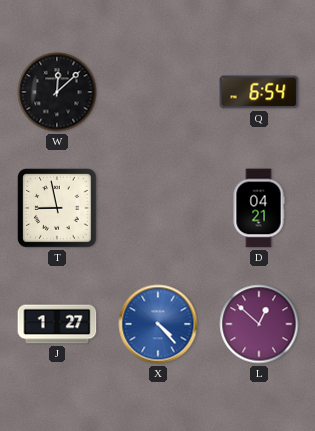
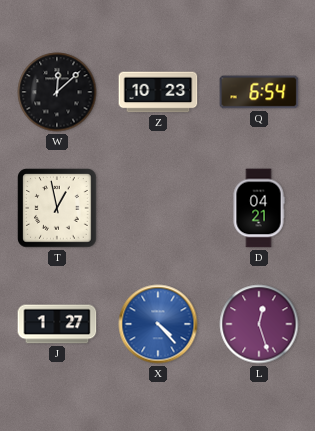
Z: none -> 10:23 (158, 92)
T: 8:58 -> 12:58 (57, 208)
L: 12:52 -> 12:27 (259, 324)
